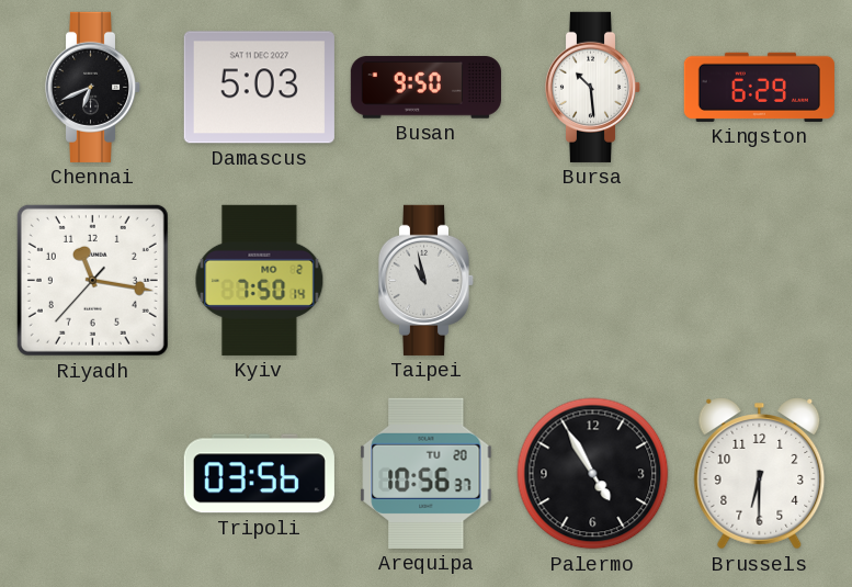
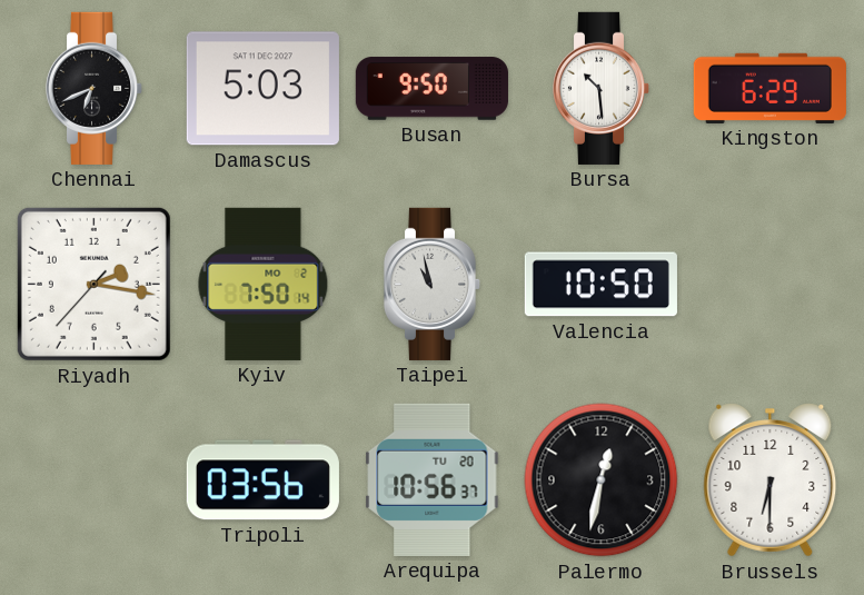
Riyadh: 11:16 -> 2:16 (93, 284)
Valencia: none -> 10:50 (600, 285)
Palermo: 4:55 -> 12:32 (602, 480)
